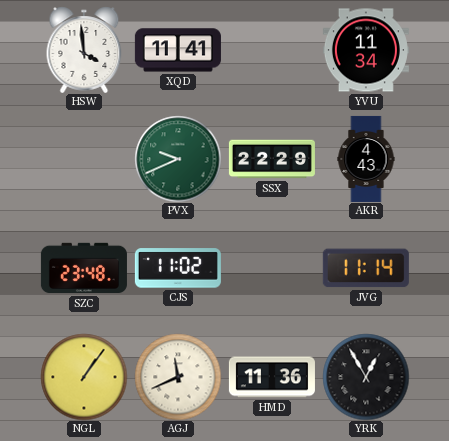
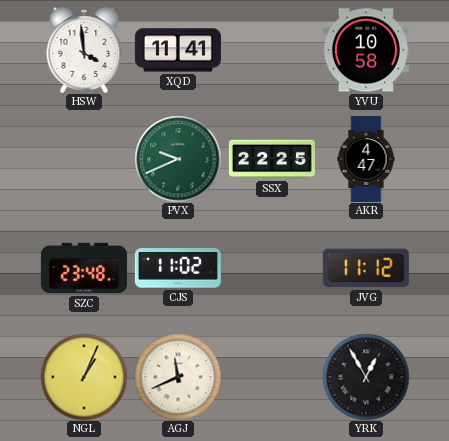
YVU: 11:34 -> 10:58 (366, 50)
SSX: 22:29 -> 22:25 (272, 159)
AKR: 4:43 -> 4:47 (366, 159)
JVG: 11:14 -> 11:12 (366, 268)
NGL: 1:06 -> 1:04 (84, 377)
HMD: 11:36 -> none (272, 377)
